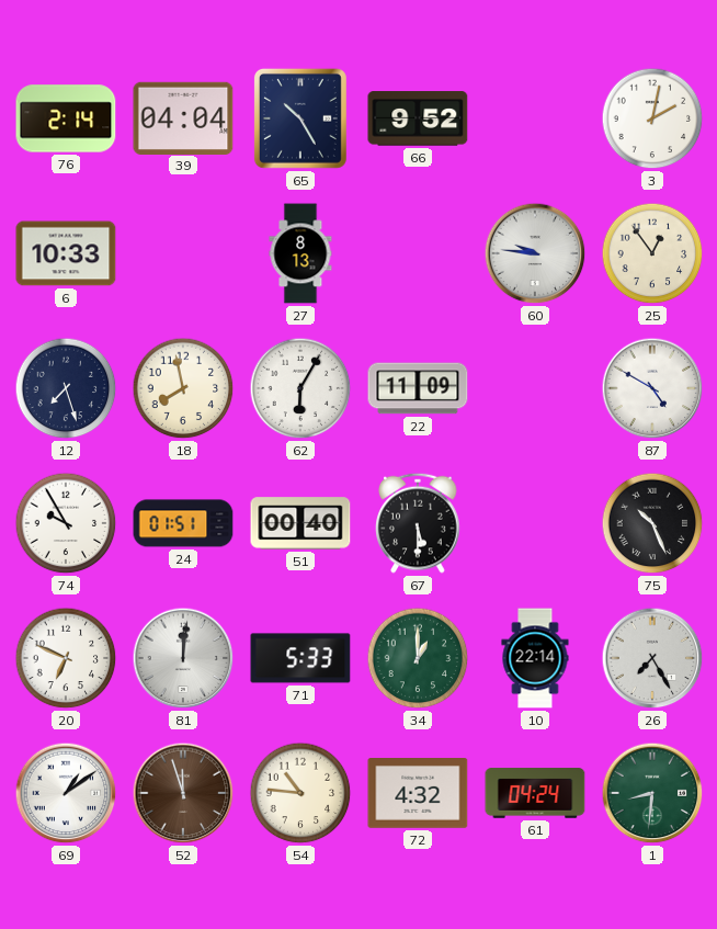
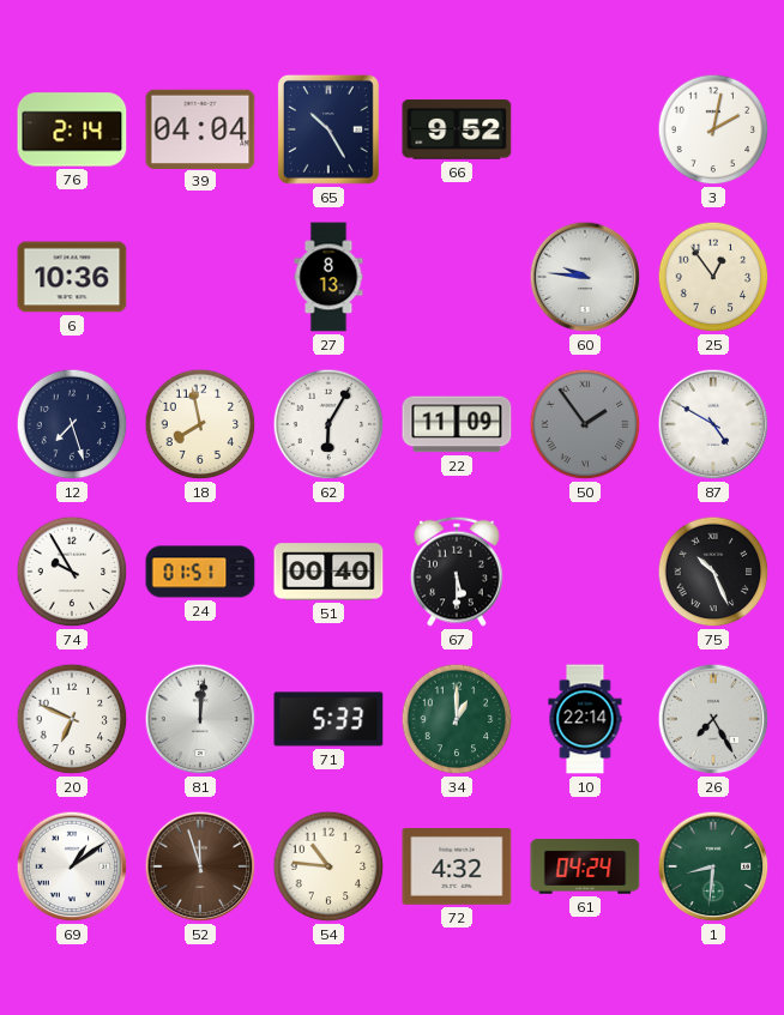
6: 10:33 -> 10:36 (72, 277)
50: none -> 1:54 (585, 424)
